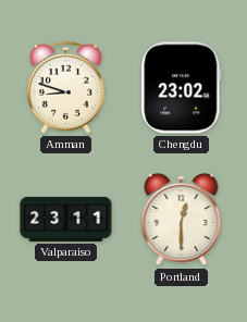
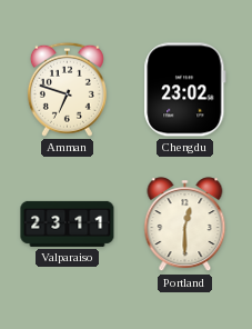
Amman: 8:48 -> 6:48 (67, 89)
